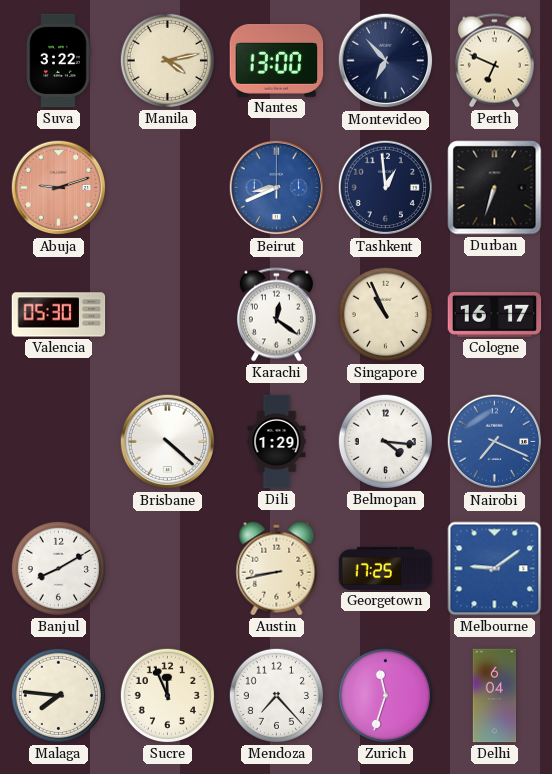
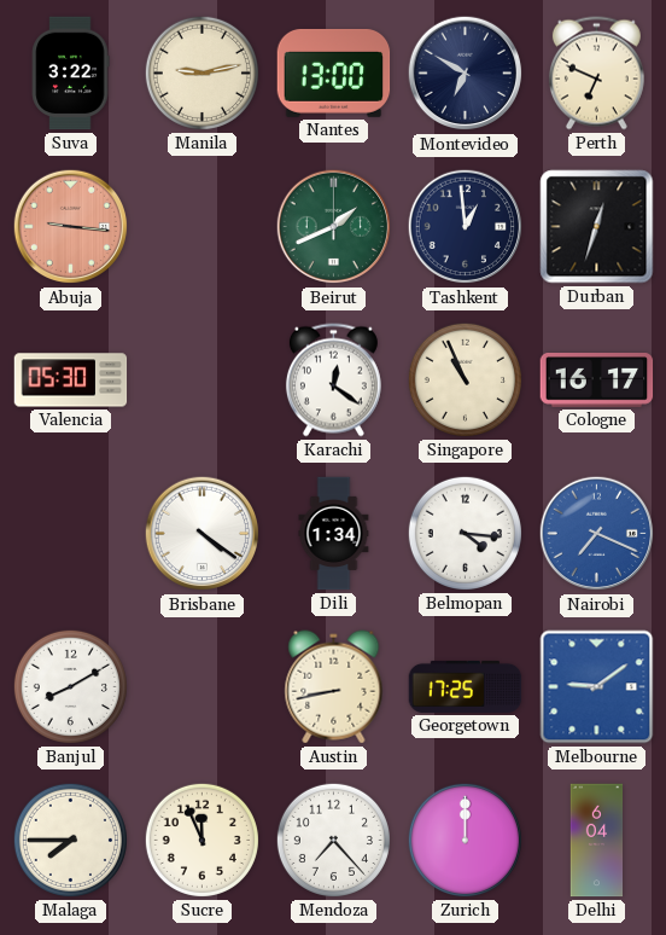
Manila: 4:13 -> 9:13 (201, 72)
Montevideo: 6:53 -> 6:50 (466, 74)
Abuja: 9:12 -> 9:16 (71, 227)
Beirut: 8:41 -> 1:41 (334, 227)
Beirut dial: blue -> green (334, 227)
Durban: 6:33 -> 12:33 (597, 227)
Brisbane: 4:22 -> 4:21 (203, 534)
Dili: 1:29 -> 1:34 (334, 534)
Malaga: 7:46 -> 7:45 (70, 840)
Zurich: 11:33 -> 12:00 (465, 840)
